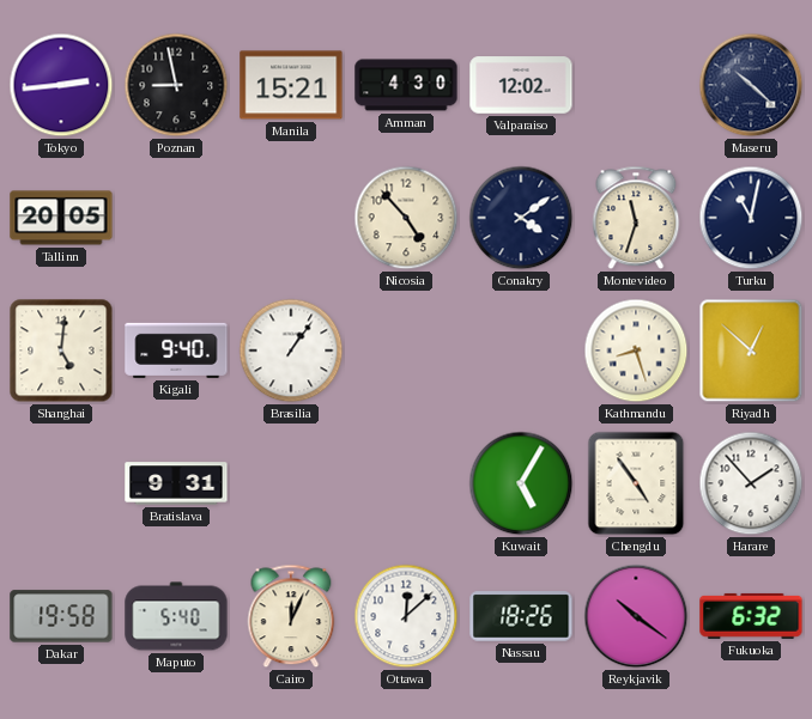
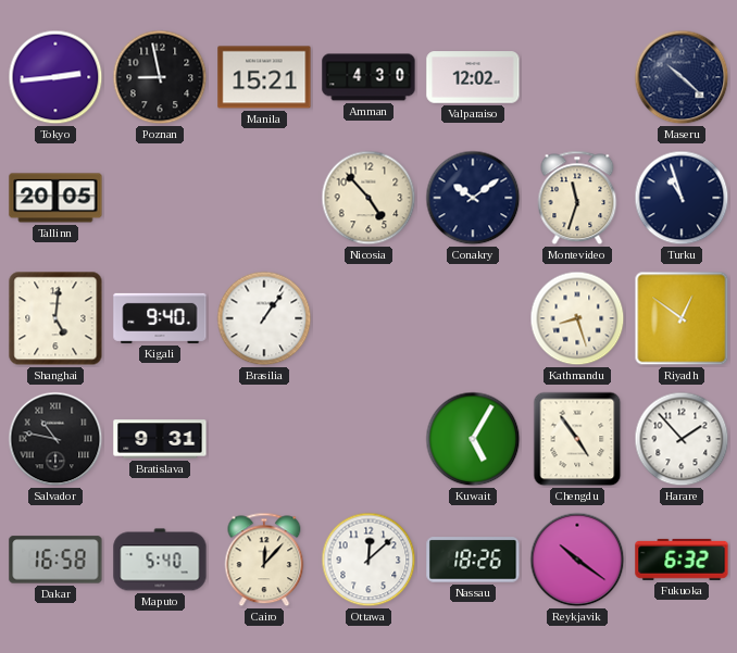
Conakry: 4:09 -> 10:09 (473, 198)
Turku: 11:02 -> 10:57 (682, 198)
Riyadh: 12:52 -> 12:51 (682, 318)
Salvador: none -> 10:47 (55, 439)
Dakar: 19:58 -> 16:58 (55, 560)
Cairo: 12:04 -> 12:07 (264, 560)
